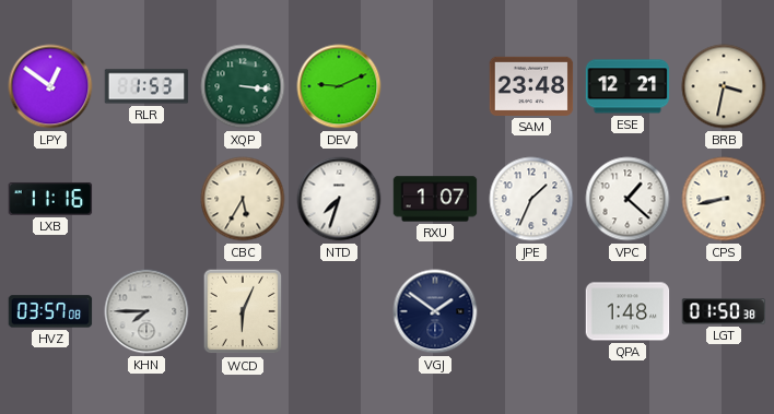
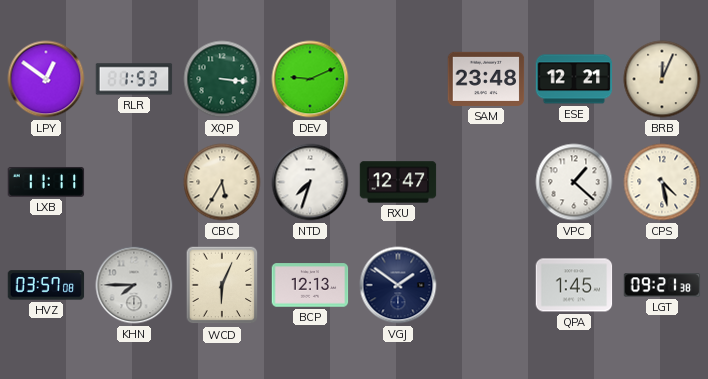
BRB: 3:32 -> 12:04 (662, 79)
LXB: 11:16 -> 11:11 (46, 182)
RXU: 1:07 -> 12:47 (398, 182)
JPE: 1:34 -> none (531, 199)
CPS: 8:43 -> 4:28 (662, 182)
BCP: none -> 12:13 (310, 285)
QPA: 1:48 -> 1:45 (574, 285)
LGT: 01:50 -> 09:21 (662, 285)
